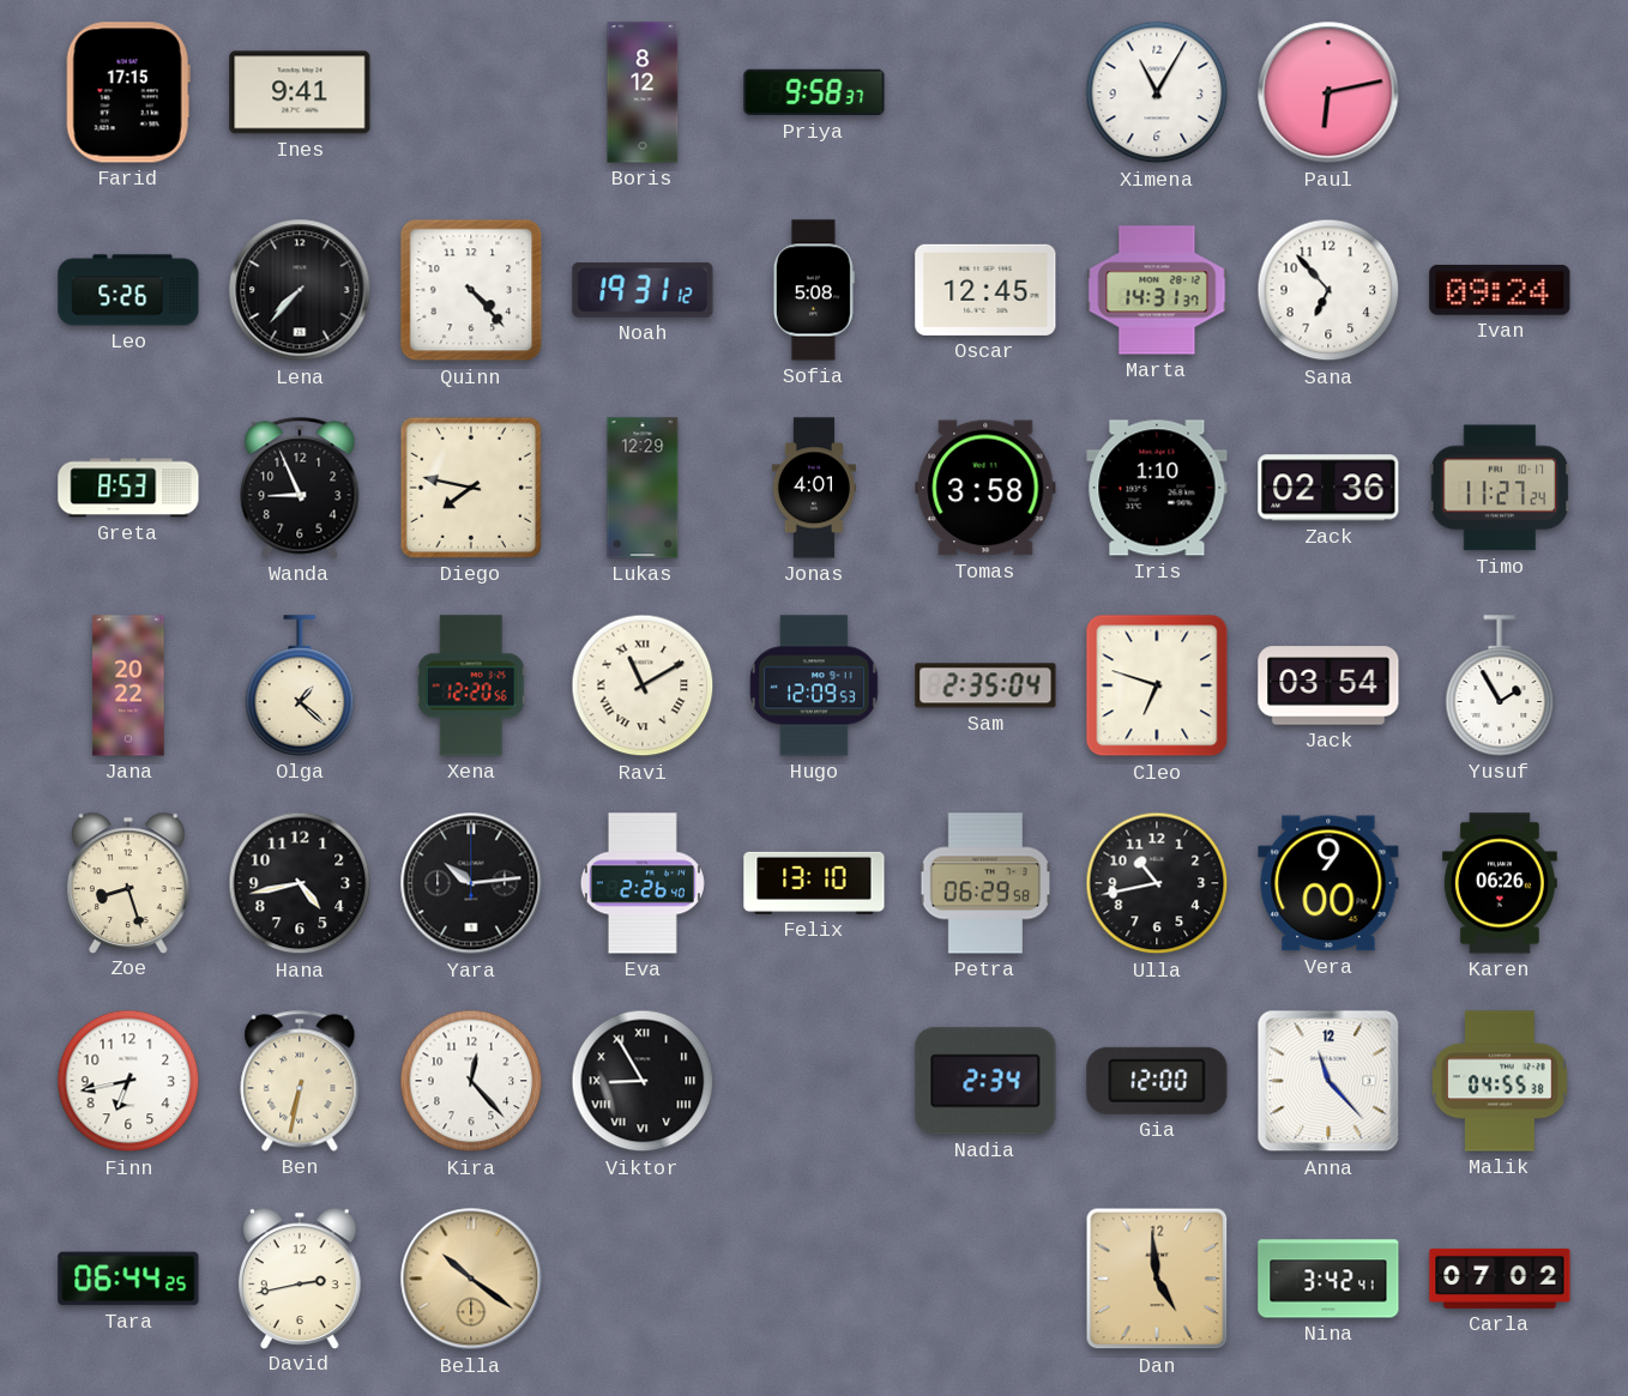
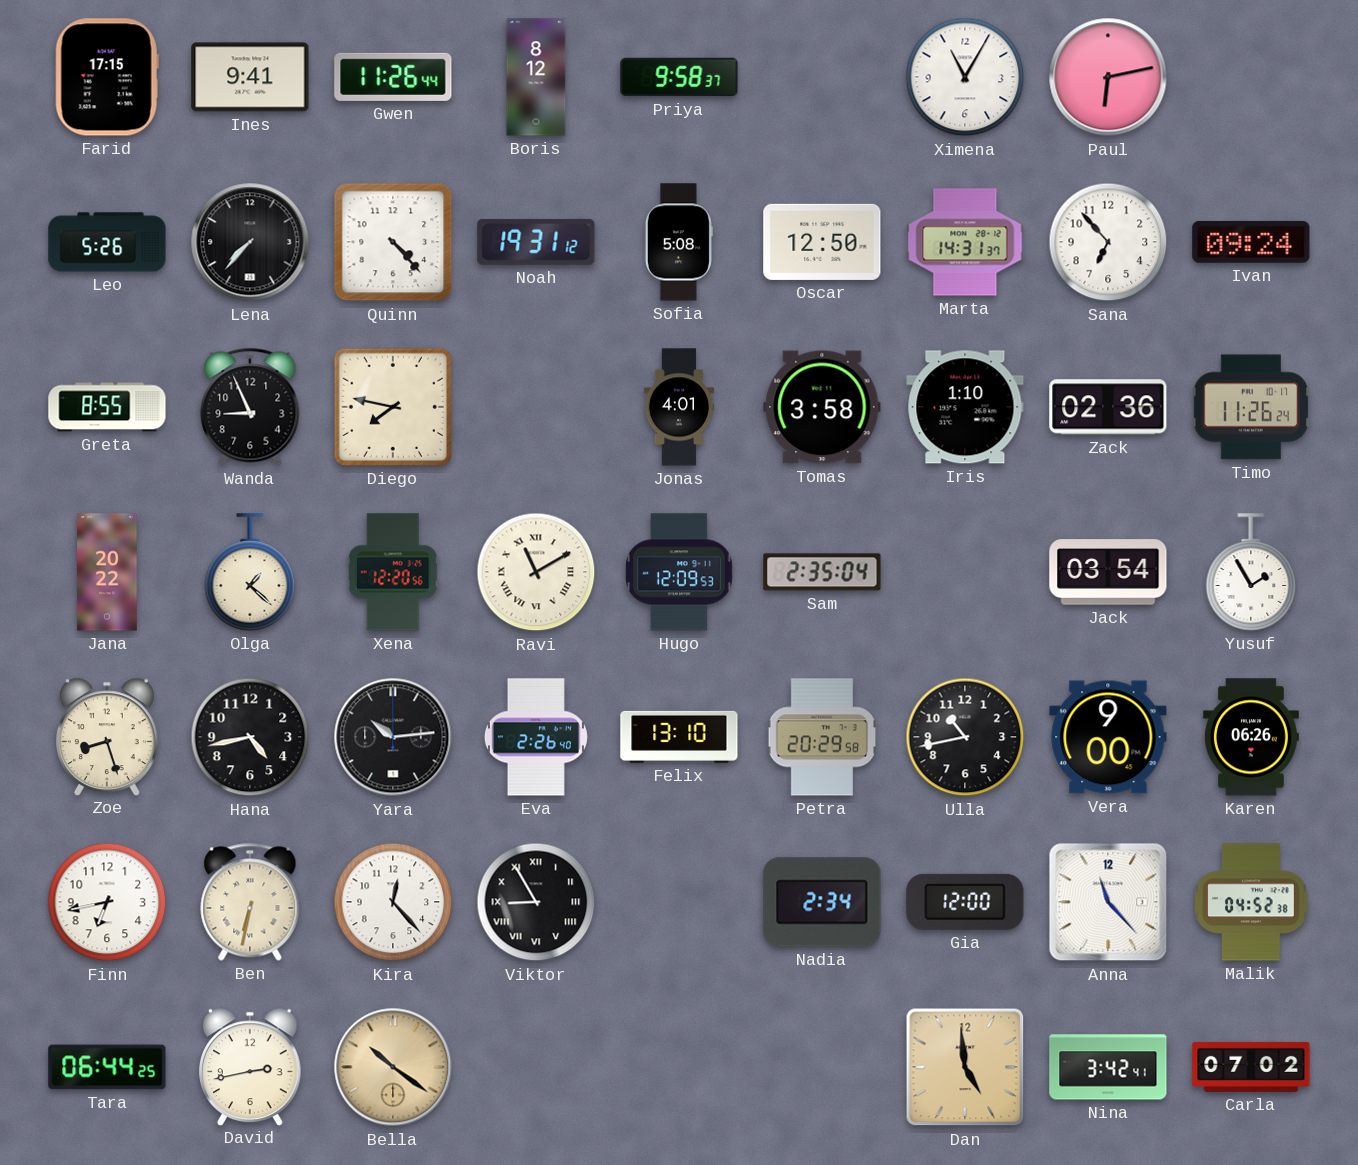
Gwen: none -> 11:26 (393, 77)
Oscar: 12:45 -> 12:50 (822, 242)
Greta: 8:53 -> 8:55 (107, 407)
Lukas: 12:29 -> none (643, 488)
Timo: 11:27 -> 11:26 (1251, 407)
Cleo: 6:48 -> none (1157, 685)
Petra: 06:29 -> 20:29 (822, 737)
Malik: 04:55 -> 04:52 (1251, 902)
